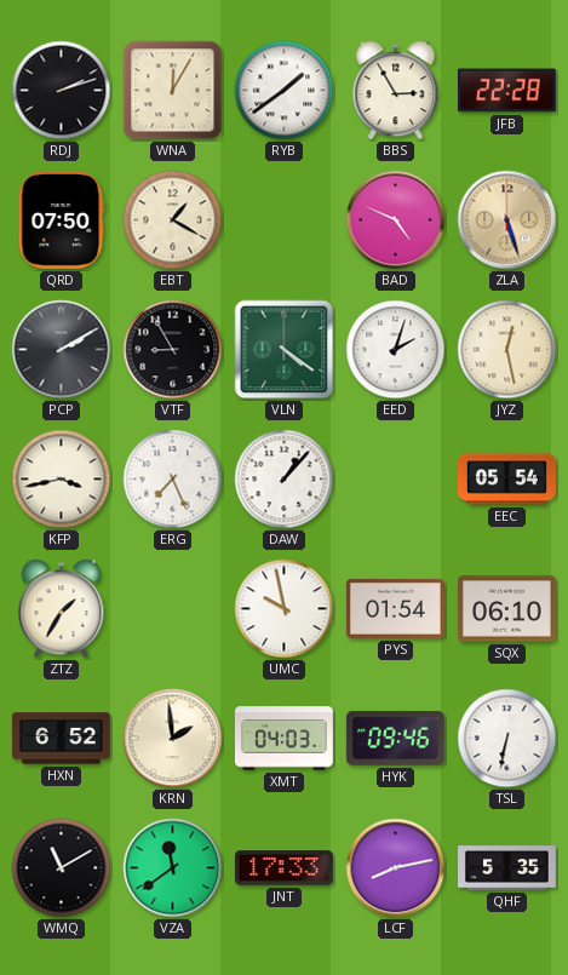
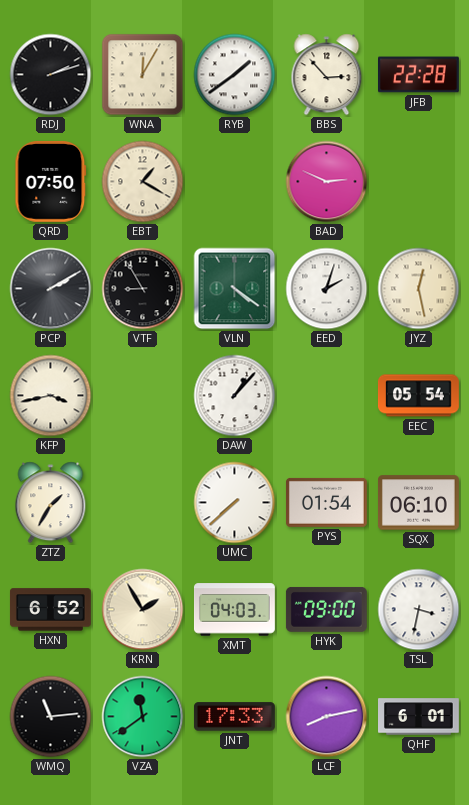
BBS: 2:55 -> 2:53 (327, 75)
BAD: 4:49 -> 2:49 (327, 182)
ZLA: 5:27 -> none (507, 220)
ERG: 7:26 -> none (173, 480)
UMC: 9:58 -> 7:38 (235, 503)
KRN: 1:59 -> 1:55 (143, 610)
HYK: 09:46 -> 09:00 (326, 609)
TSL: 6:32 -> 3:32 (419, 610)
WMQ: 11:10 -> 11:14 (51, 717)
QHF: 5:35 -> 6:01 (419, 717)
